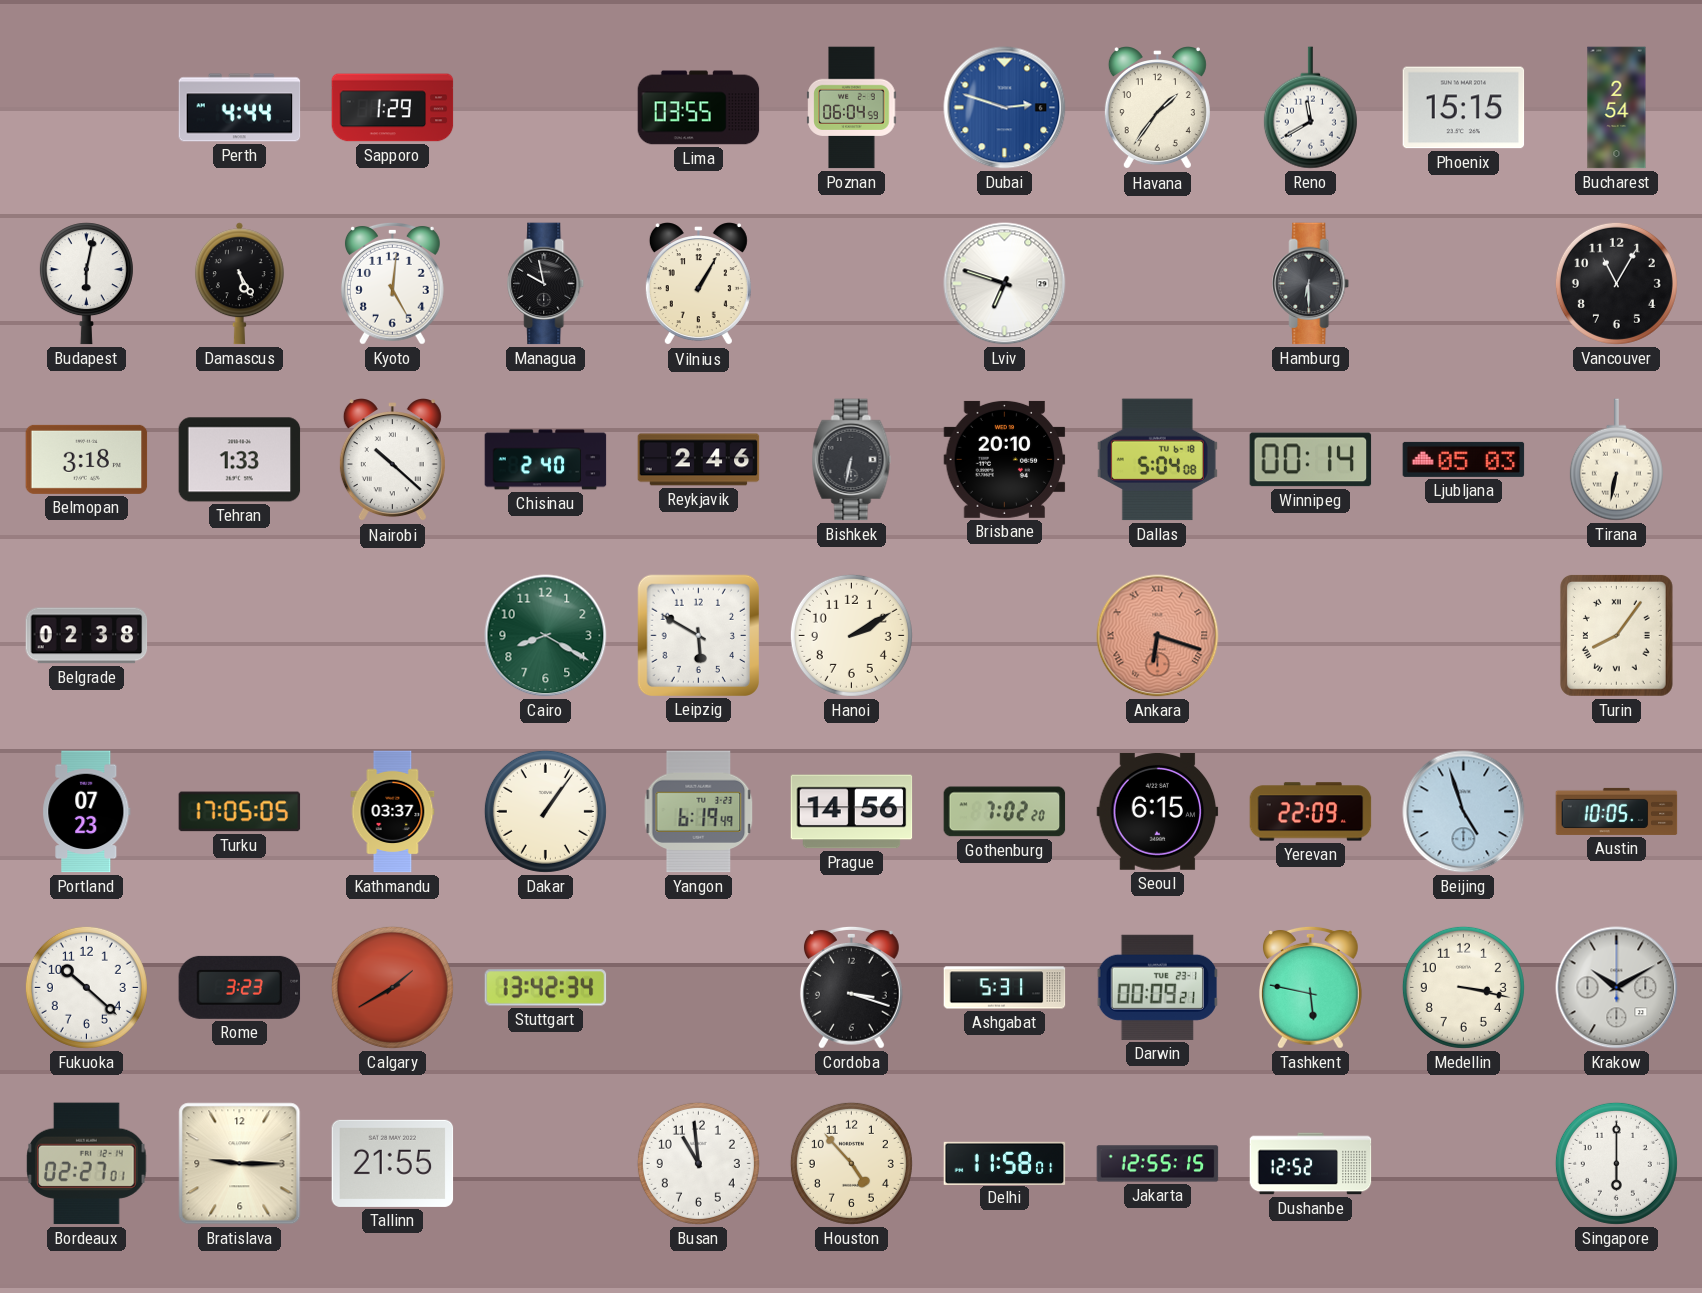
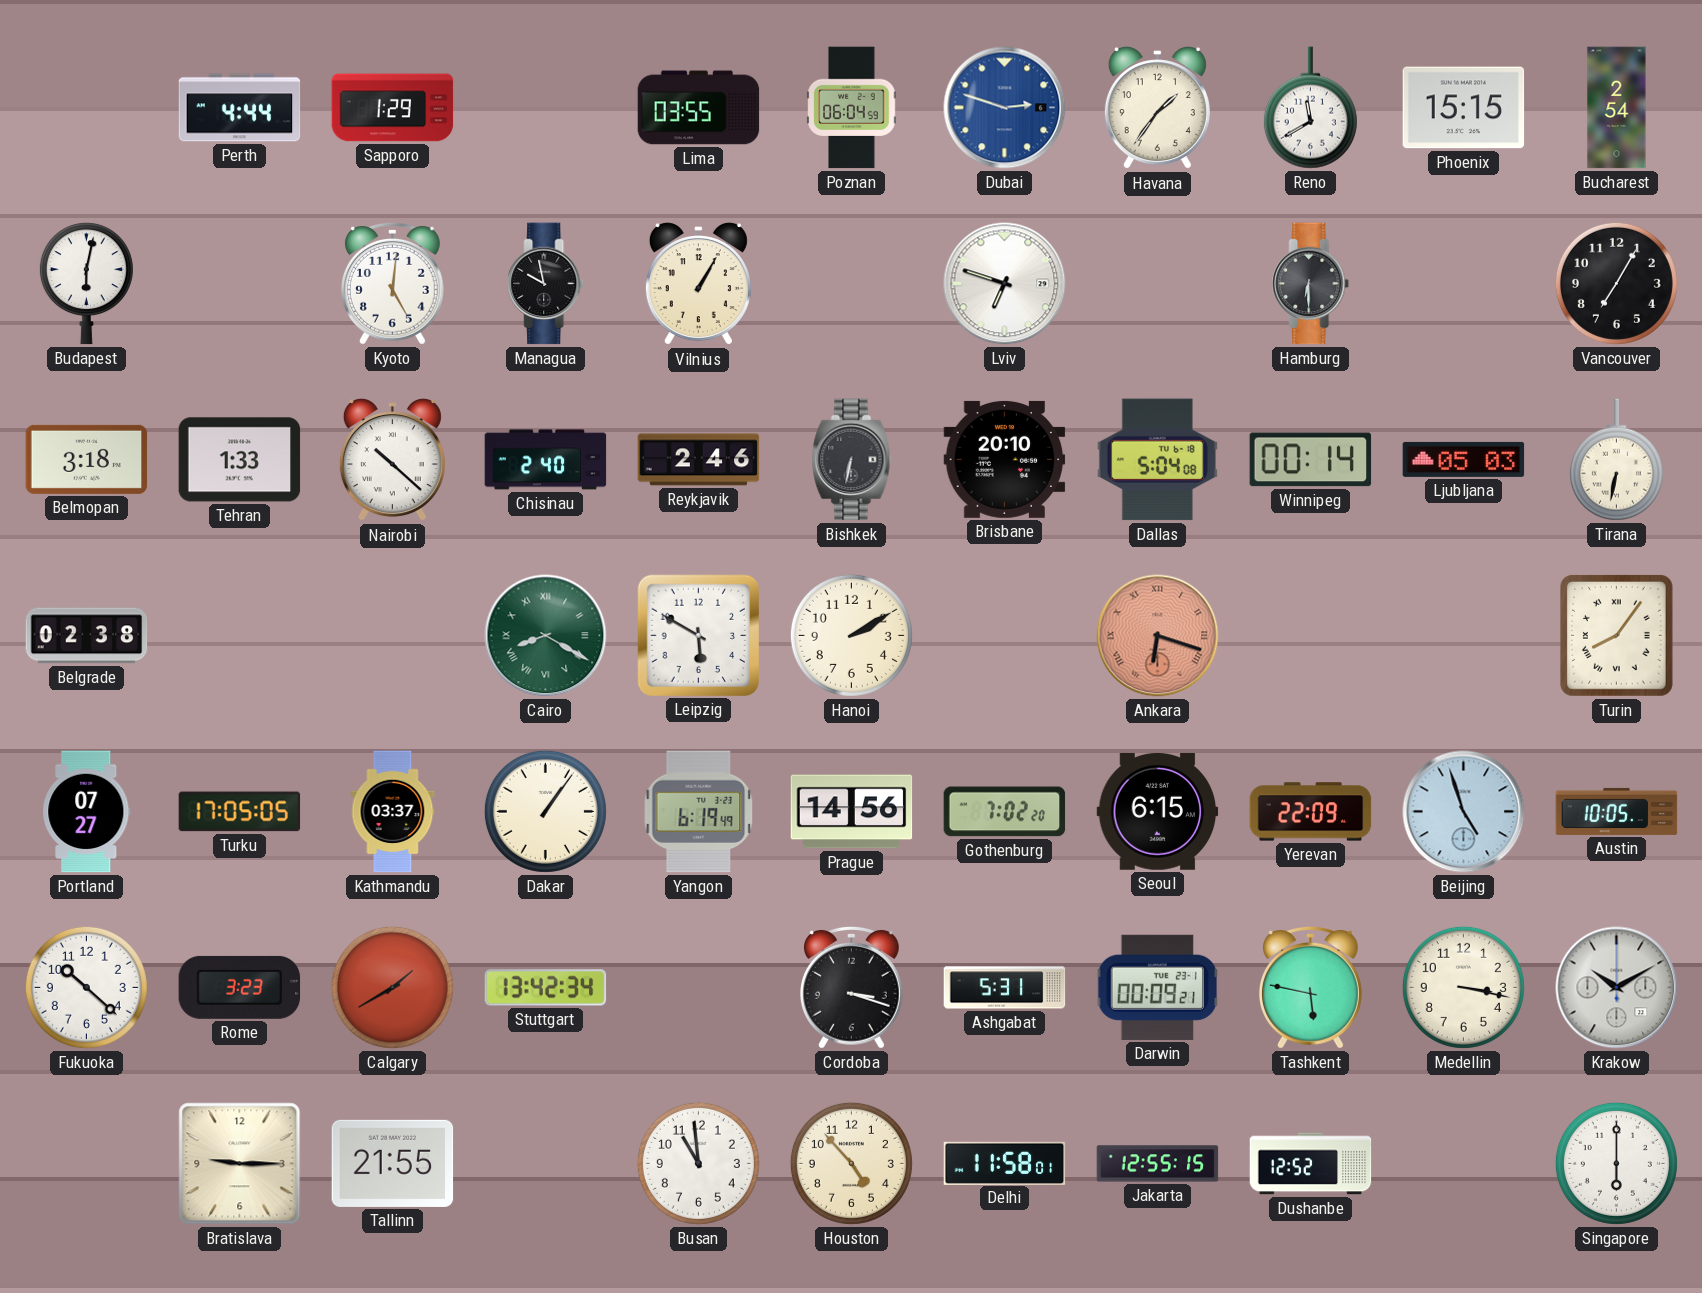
Damascus: 5:25 -> none (239, 284)
Vancouver: 11:05 -> 7:05 (1616, 283)
Cairo numerals: Arabic -> Roman (546, 636)
Portland: 07:23 -> 07:27 (87, 812)
Bordeaux: 02:27 -> none (87, 1164)
